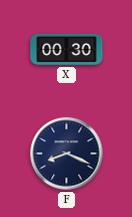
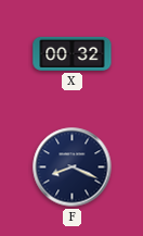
X: 00:30 -> 00:32 (73, 53)
